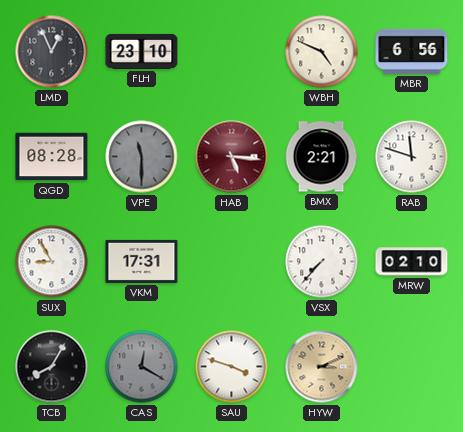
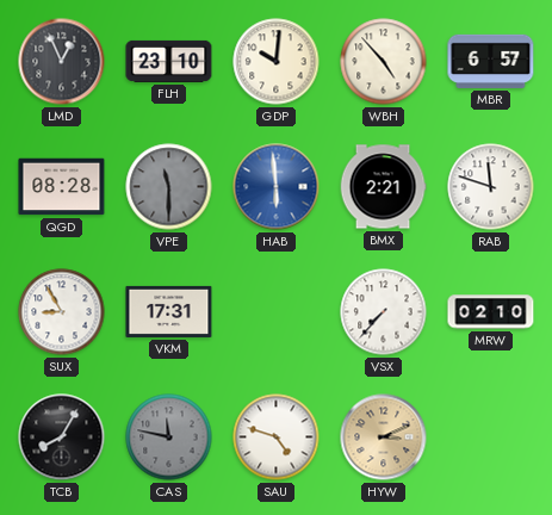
GDP: none -> 10:01 (277, 62)
WBH: 4:49 -> 4:53 (384, 62)
MBR: 6:56 -> 6:57 (491, 61)
HAB: 5:16 -> 5:59 (277, 187)
HAB dial: burgundy -> blue (277, 187)
CAS: 12:20 -> 11:47 (169, 438)
SAU: 3:48 -> 4:48 (277, 438)
